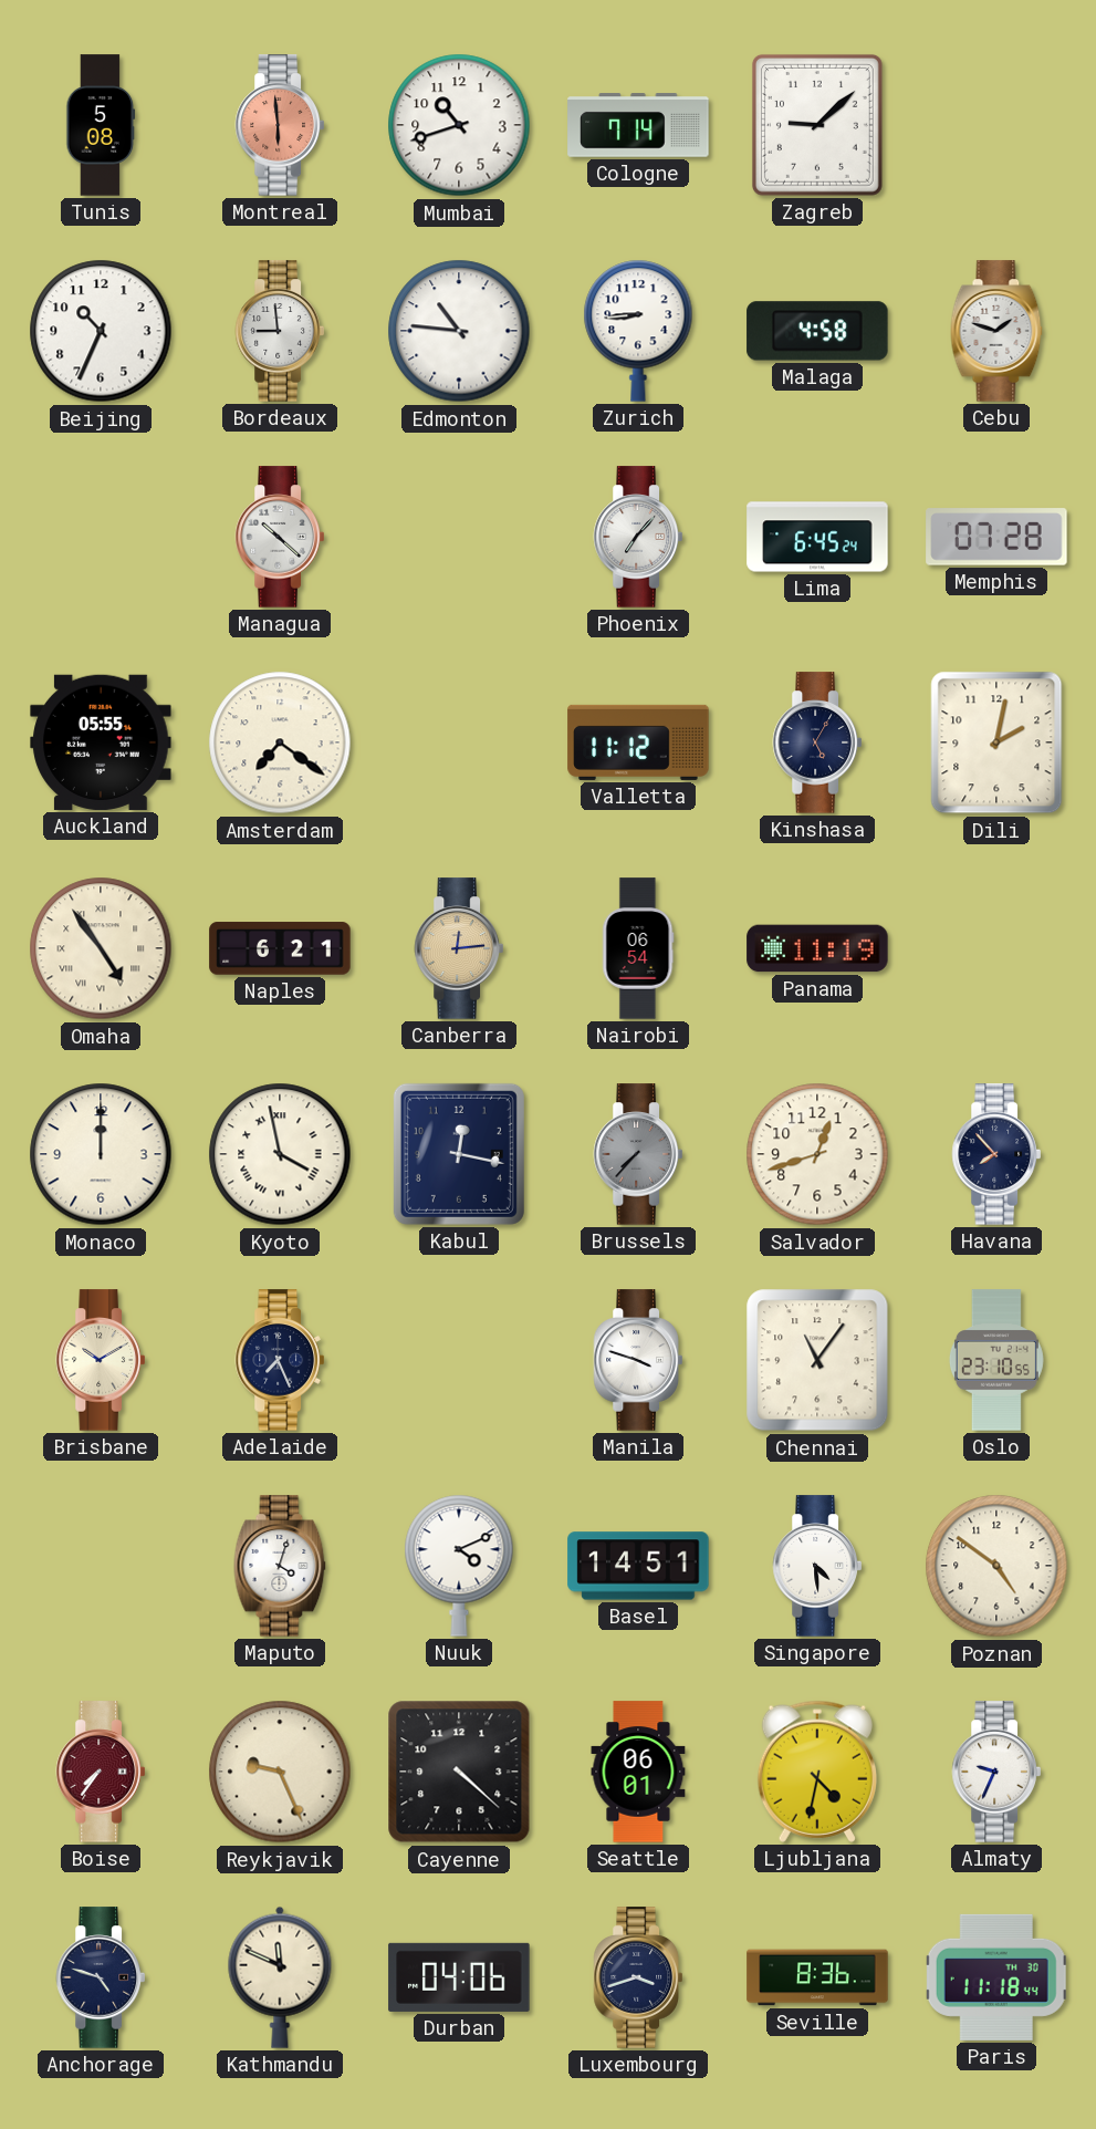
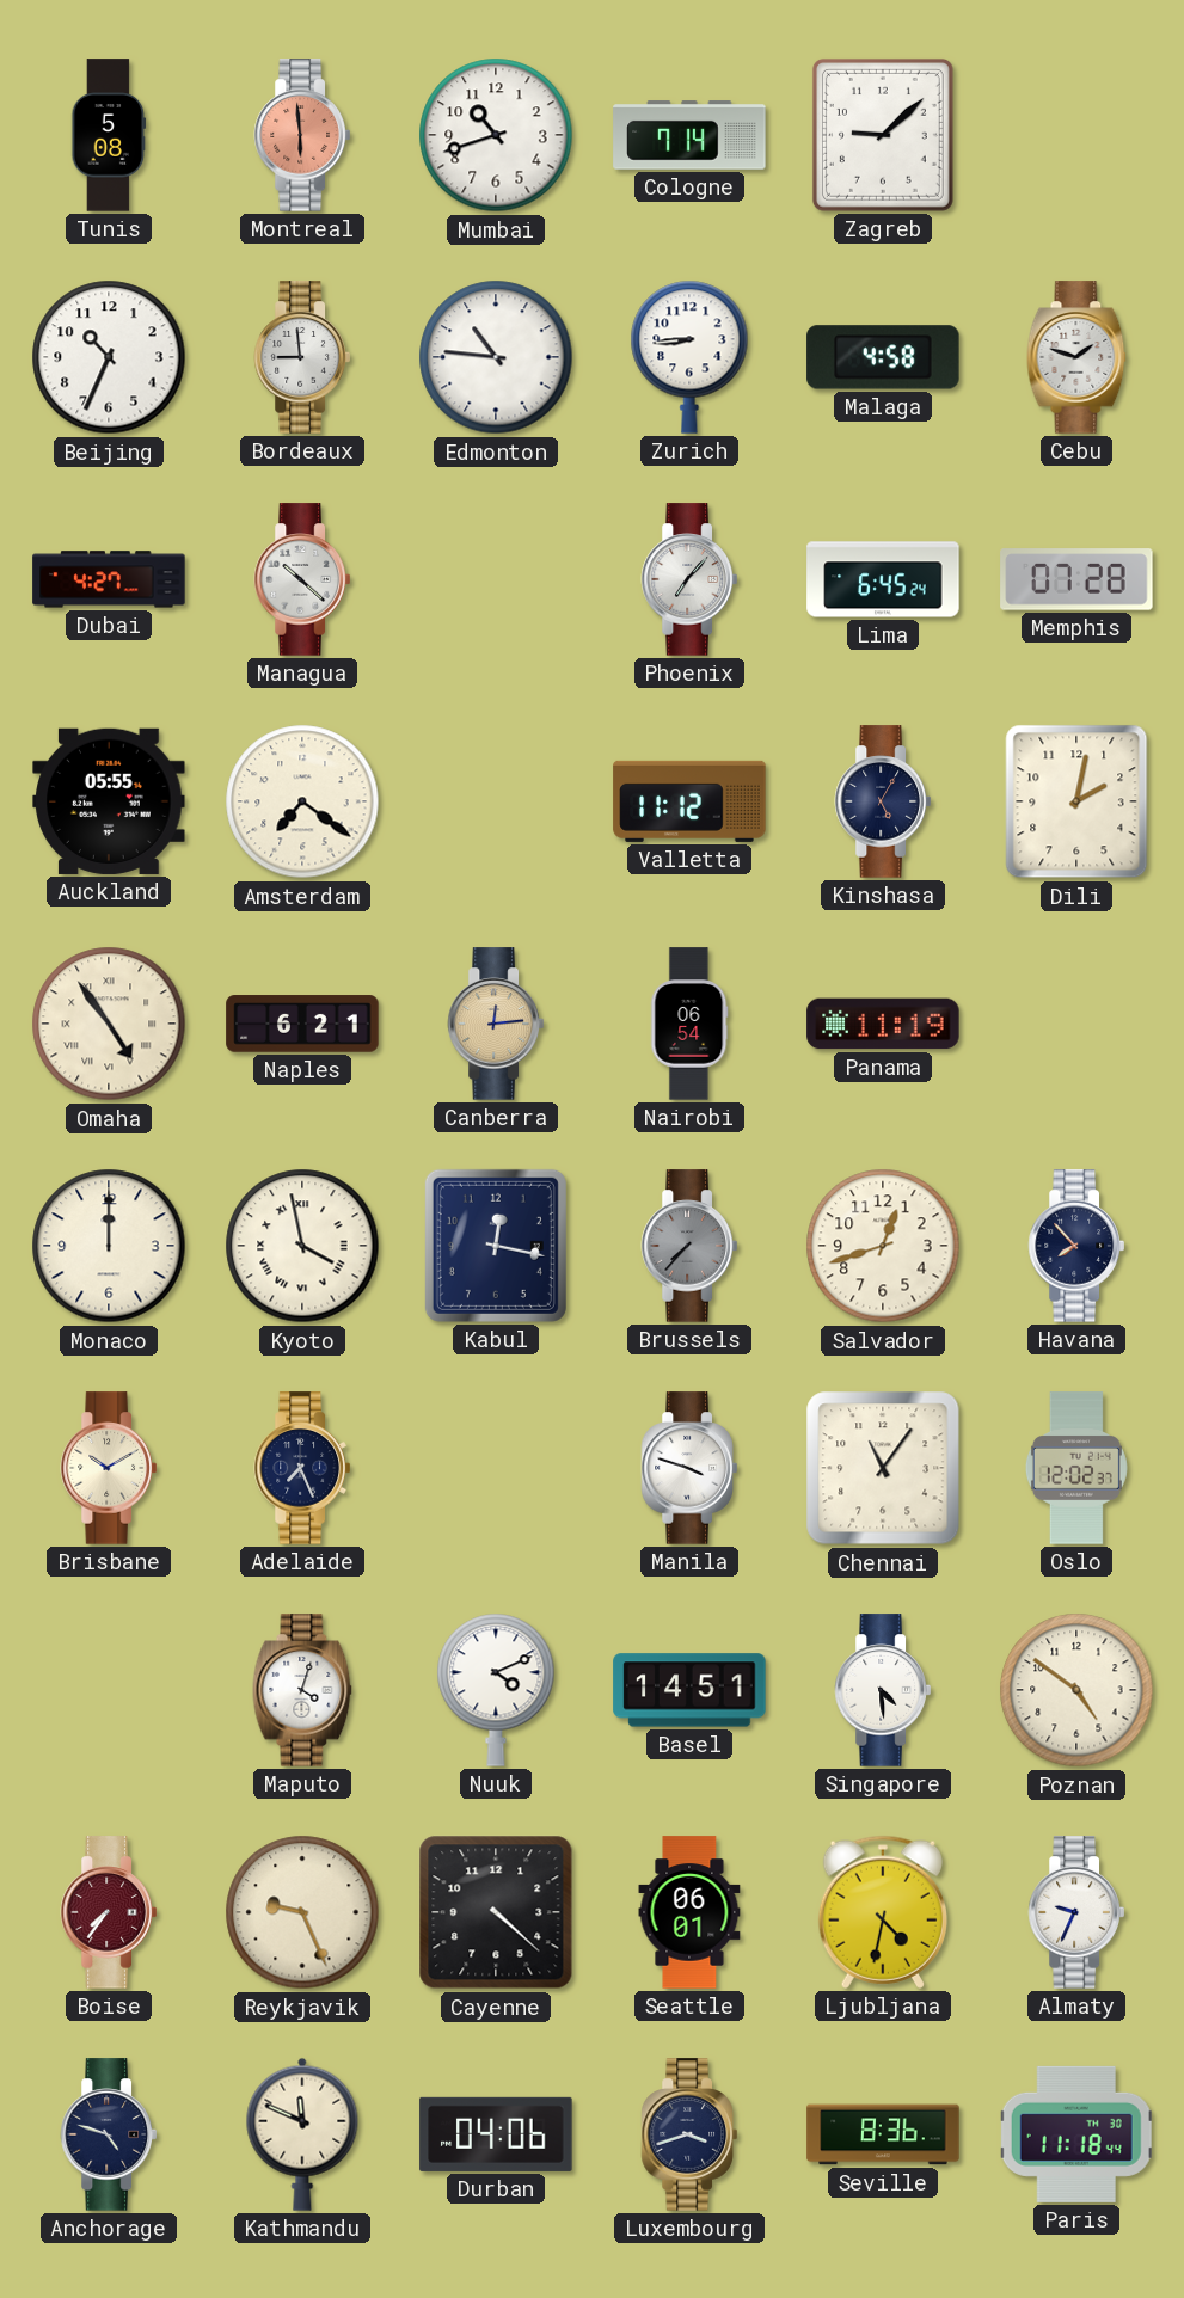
Dubai: none -> 4:27 (109, 579)
Oslo: 23:10 -> 12:02 (1076, 1468)
